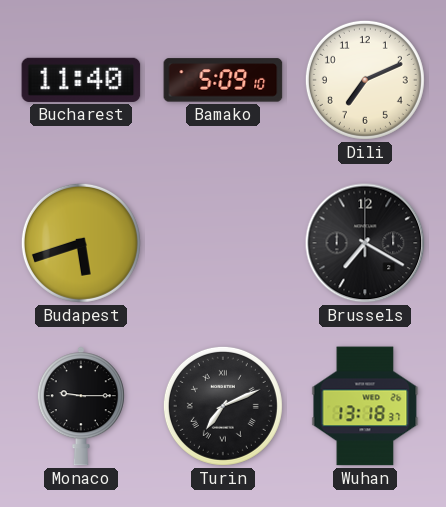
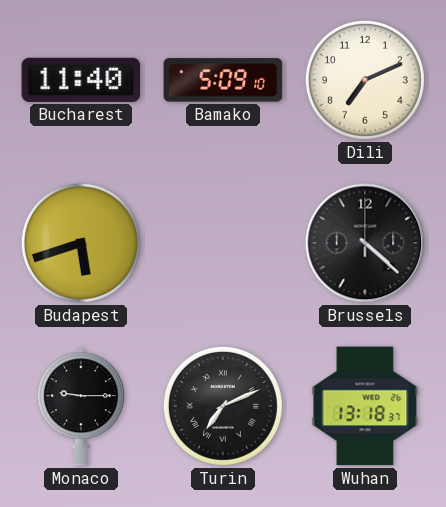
Brussels: 7:20 -> 4:22 (365, 243)
